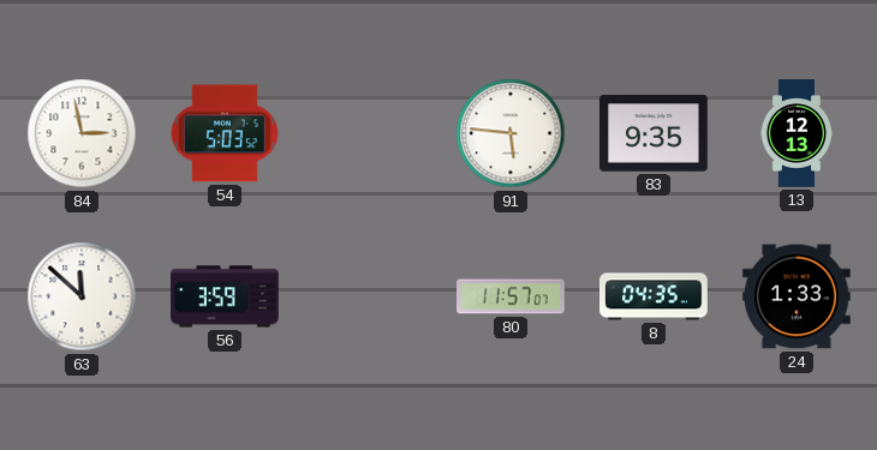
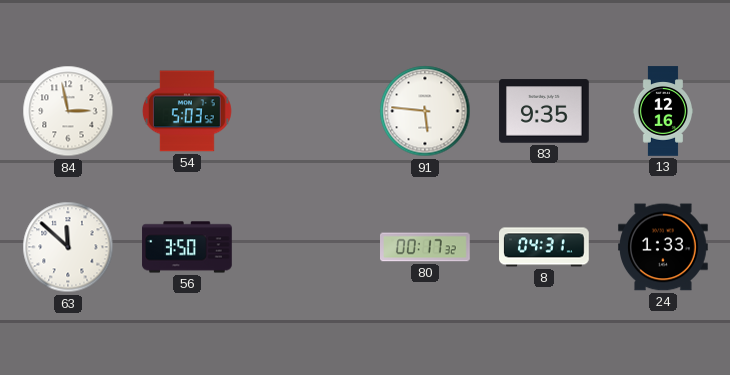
13: 12:13 -> 12:16 (662, 111)
56: 3:59 -> 3:50 (187, 247)
80: 11:57 -> 00:17 (426, 247)
8: 04:35 -> 04:31 (544, 247)
